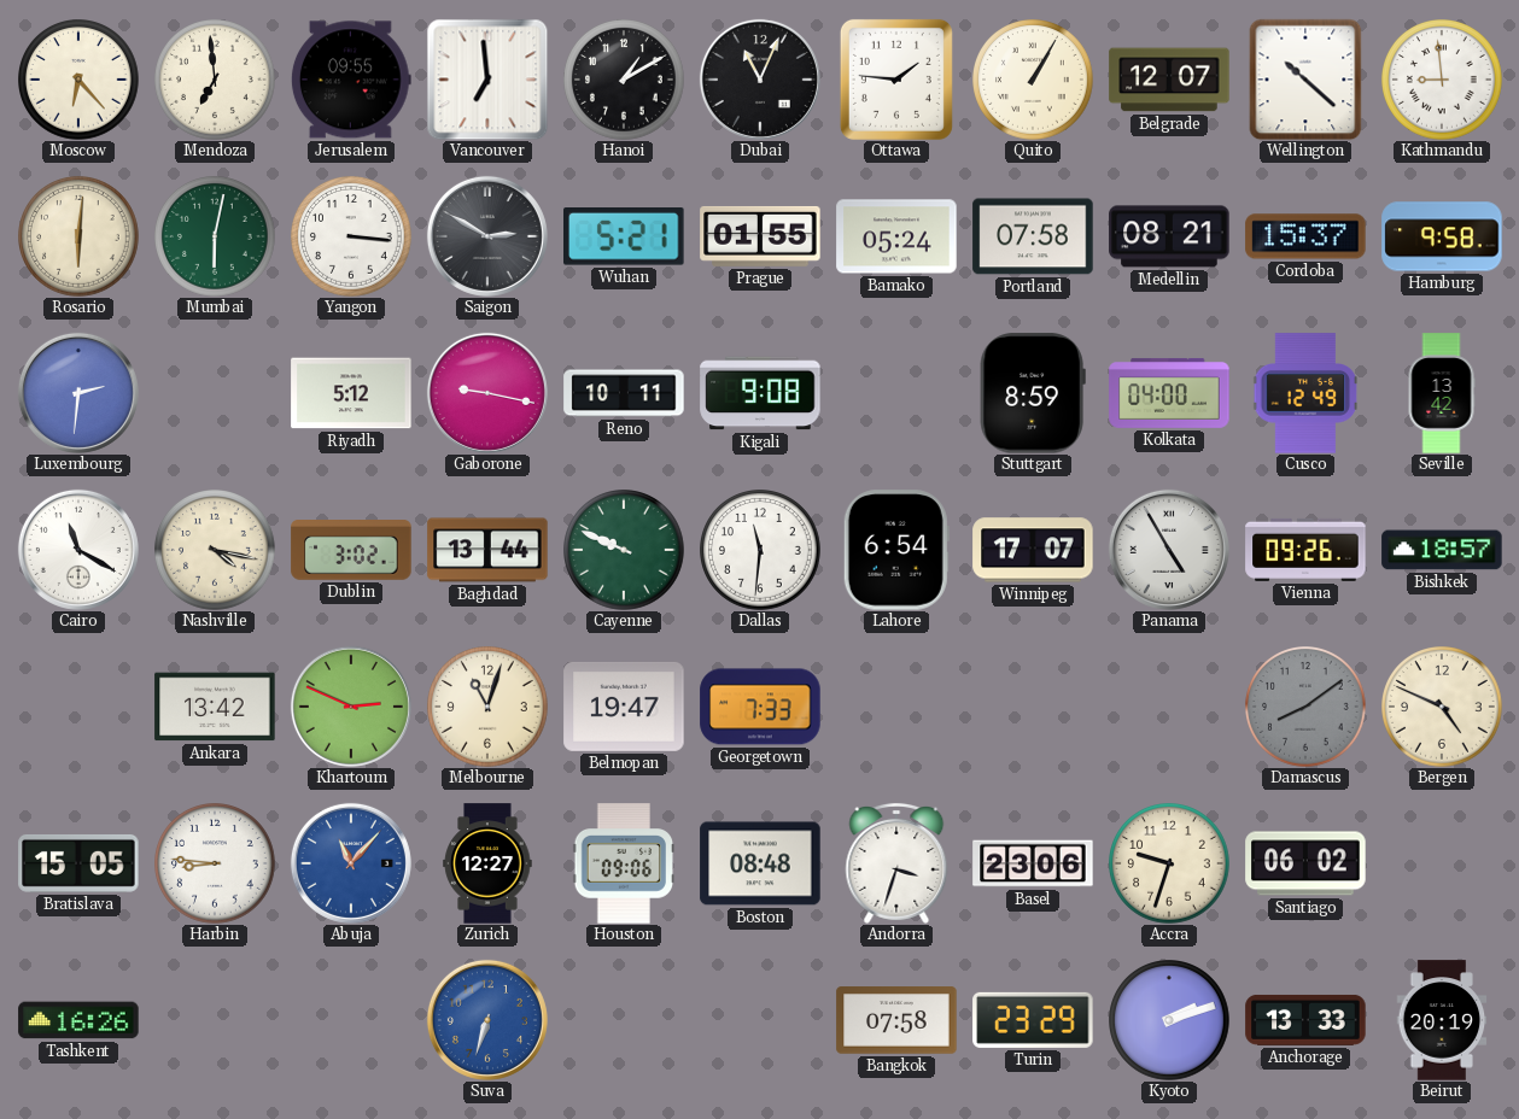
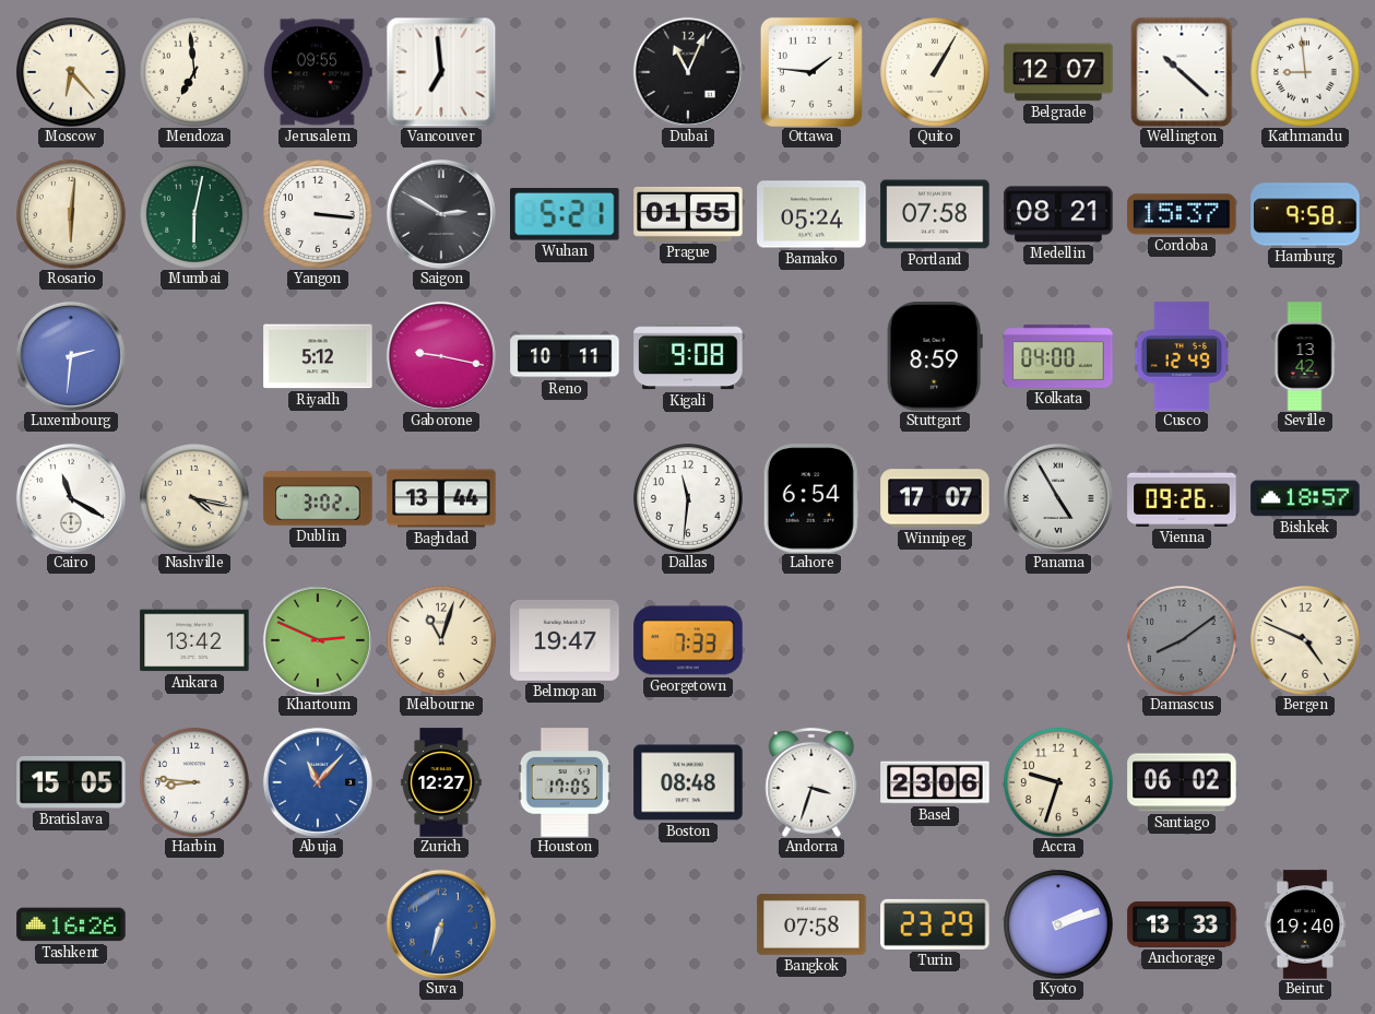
Hanoi: 1:10 -> none (625, 81)
Cayenne: 9:49 -> none (625, 551)
Houston: 09:06 -> 17:05 (565, 782)
Beirut: 20:19 -> 19:40 (1305, 924)
